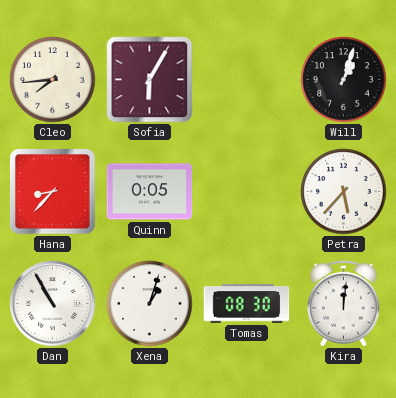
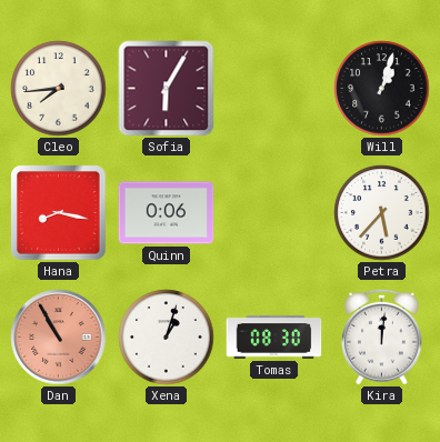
Hana: 8:37 -> 8:17 (59, 213)
Quinn: 0:05 -> 0:06 (167, 213)
Dan dial: white -> salmon (59, 338)
